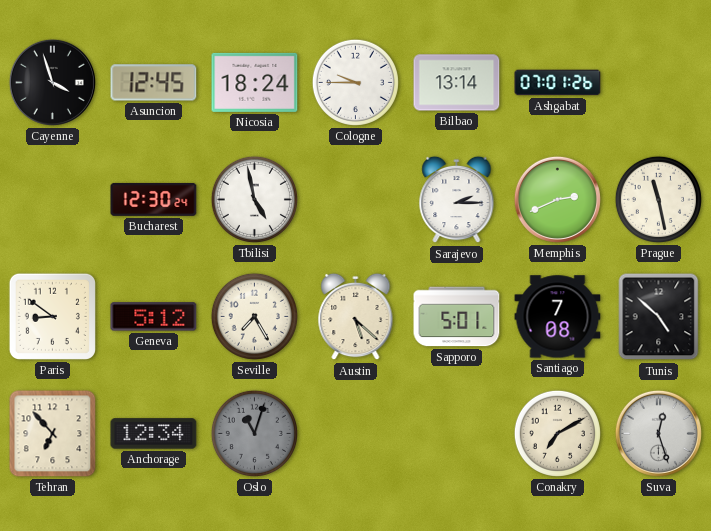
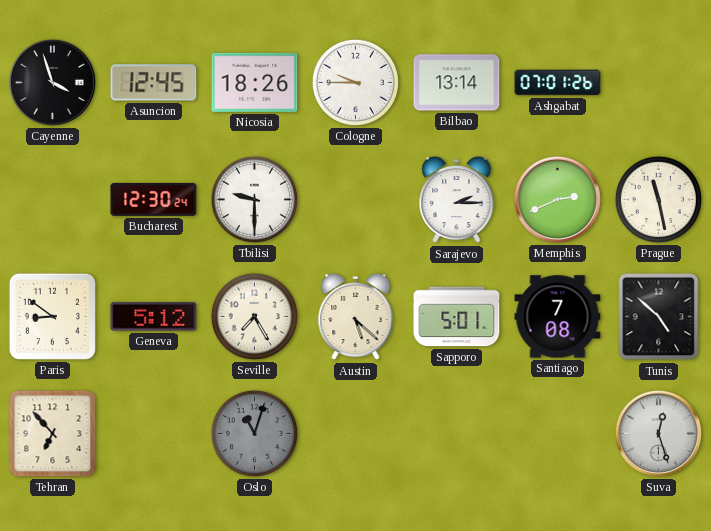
Nicosia: 18:24 -> 18:26 (255, 82)
Tbilisi: 4:58 -> 9:30 (254, 199)
Anchorage: 12:34 -> none (154, 434)
Conakry: 7:10 -> none (557, 433)
